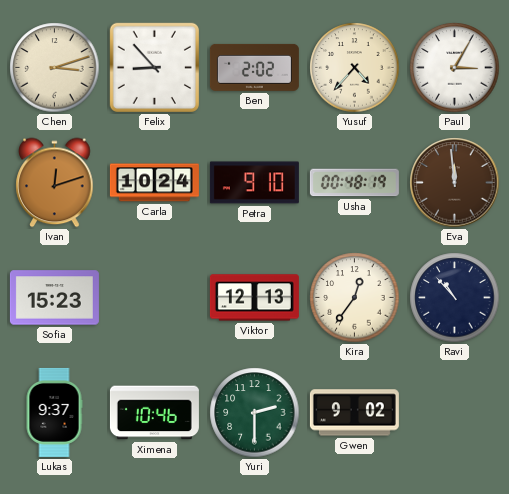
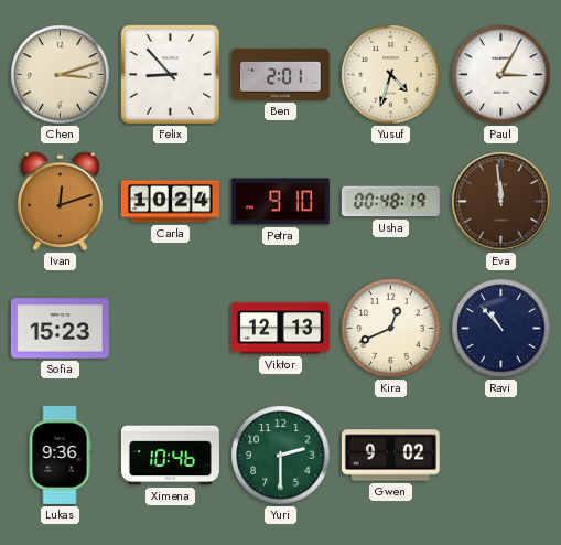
Ben: 2:02 -> 2:01 (280, 74)
Yusuf: 4:37 -> 4:33 (391, 75)
Kira: 12:36 -> 12:41 (391, 329)
Lukas: 9:37 -> 9:36 (60, 455)
